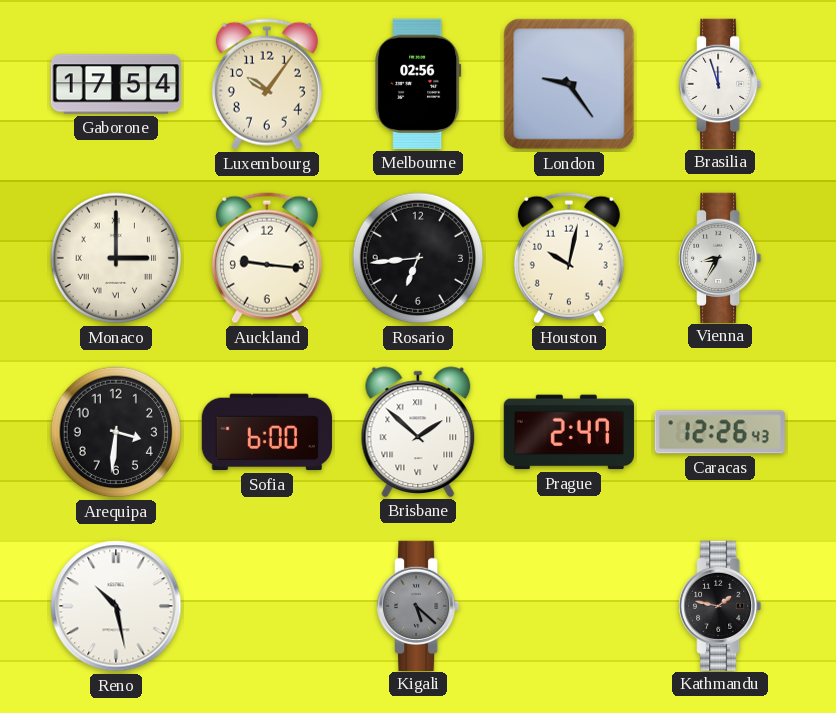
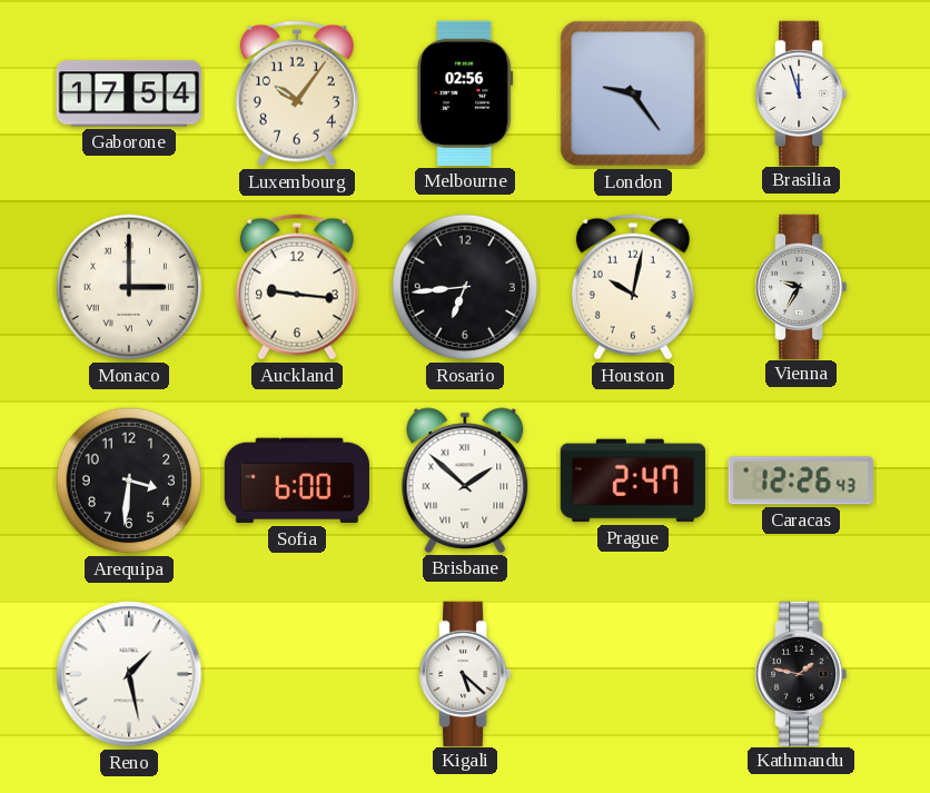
Vienna: 8:35 -> 9:35 (801, 286)
Reno: 10:28 -> 1:28 (129, 674)
Kigali dial: grey -> white (465, 673)
